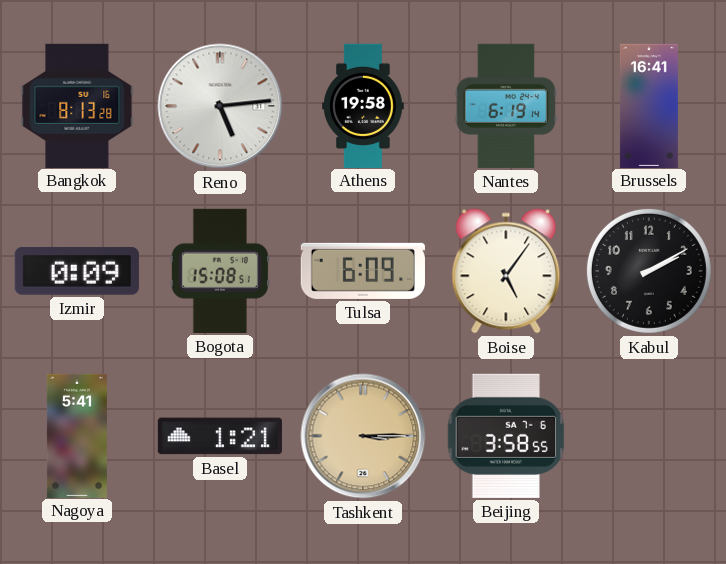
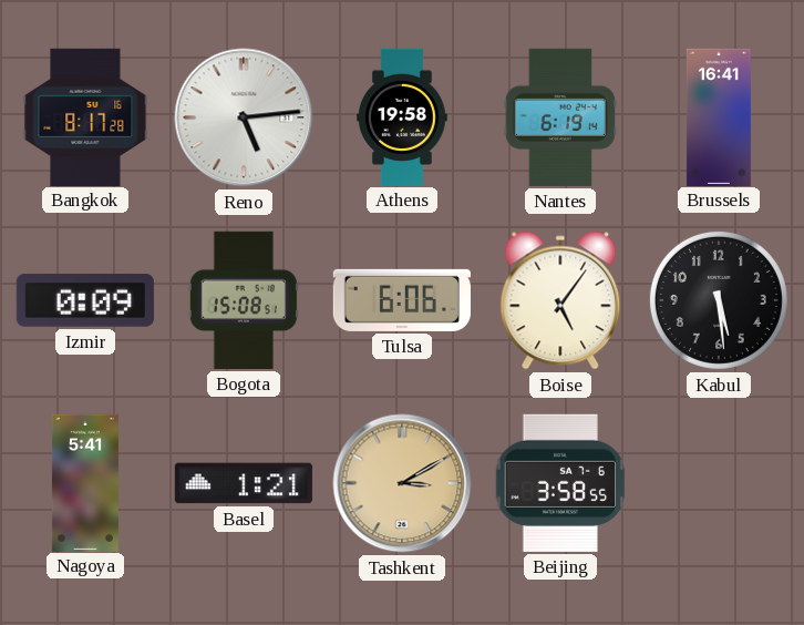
Bangkok: 8:13 -> 8:17 (85, 116)
Tulsa: 6:09 -> 6:06 (402, 300)
Kabul: 2:10 -> 5:29 (719, 300)
Tashkent: 3:15 -> 3:10 (402, 483)
